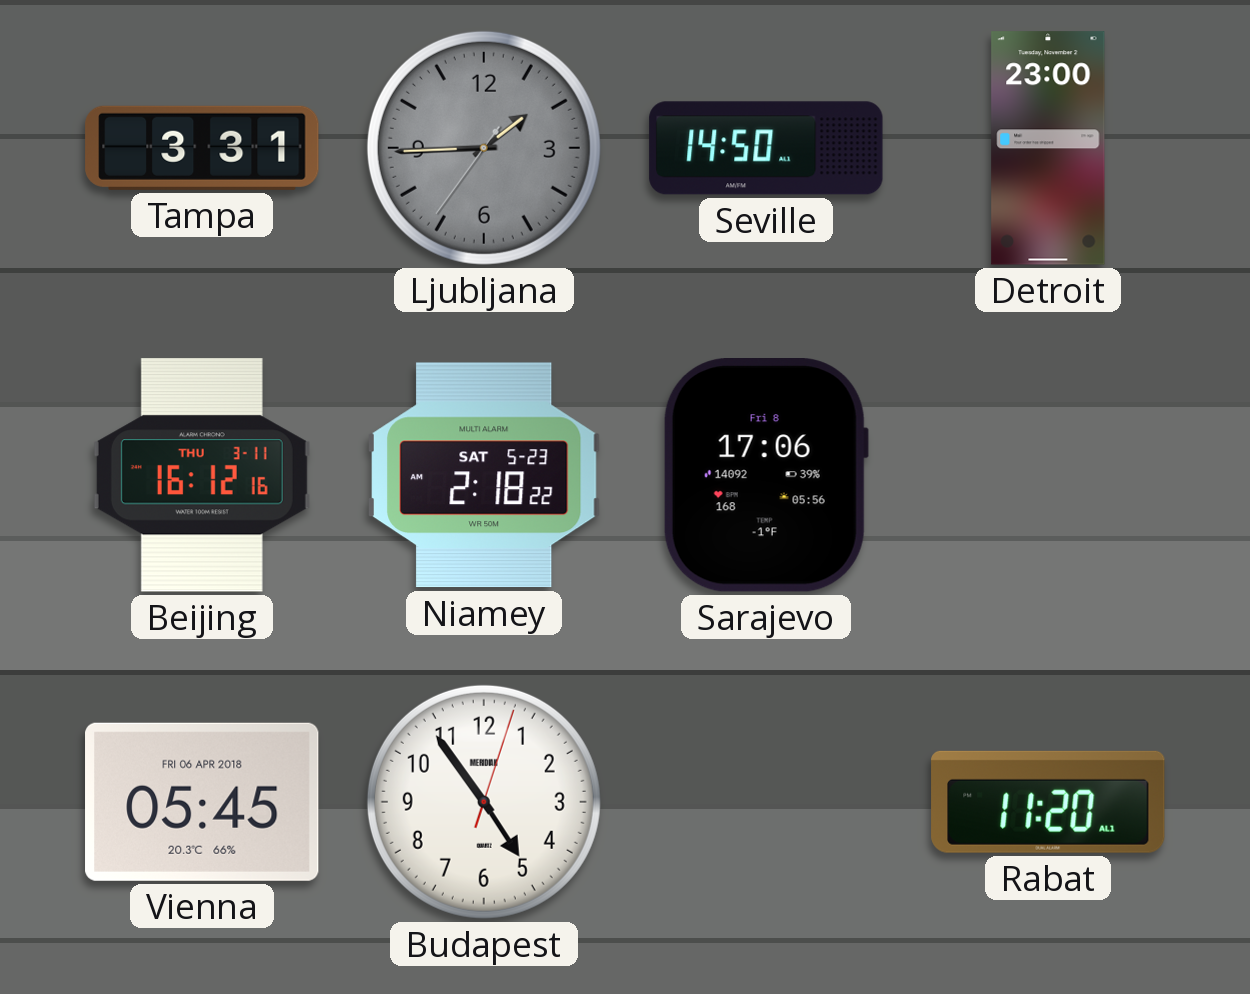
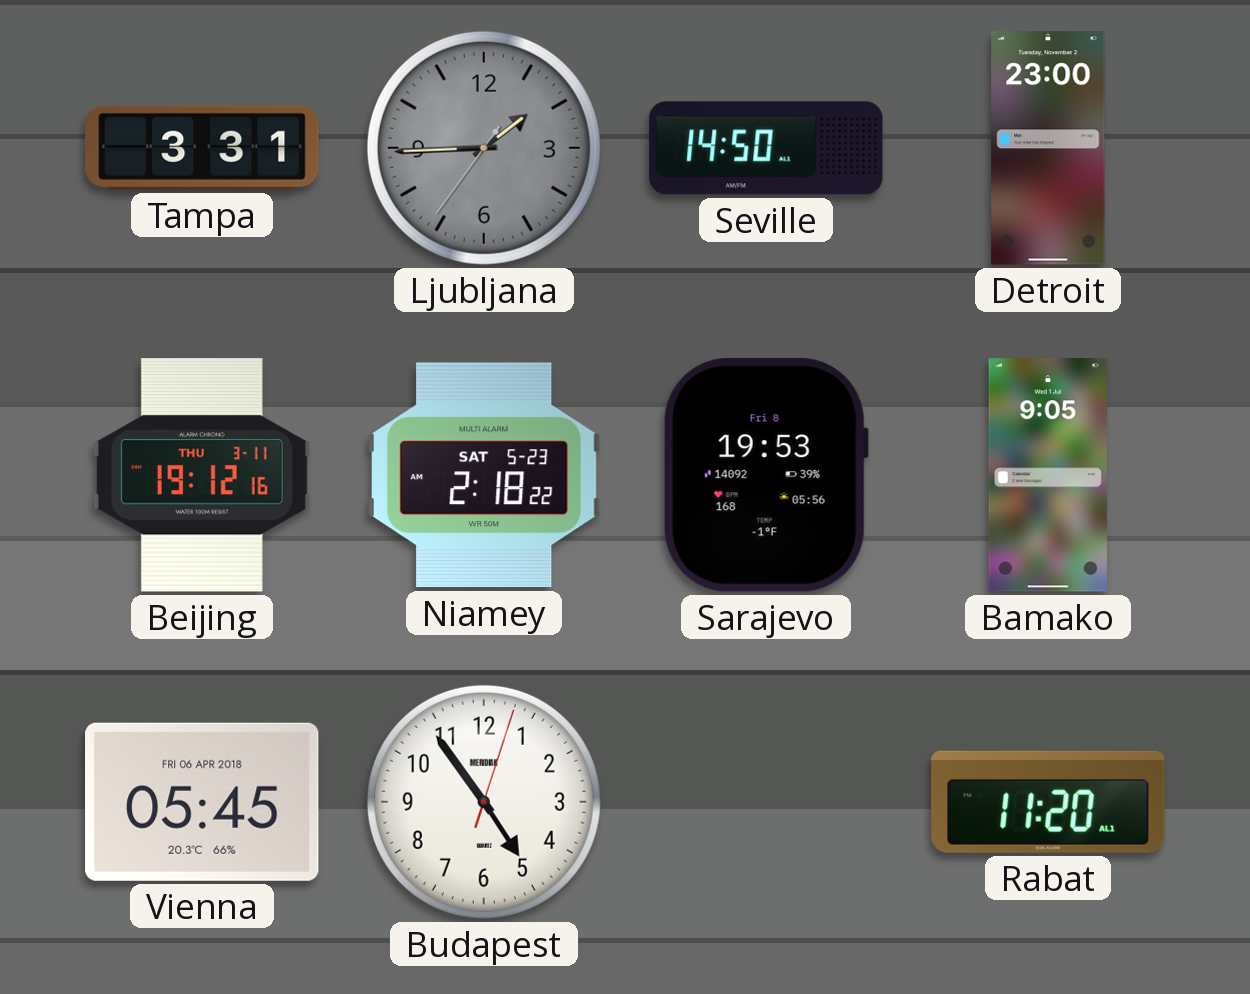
Beijing: 16:12 -> 19:12 (202, 475)
Sarajevo: 17:06 -> 19:53 (766, 476)
Bamako: none -> 9:05 (1048, 475)
